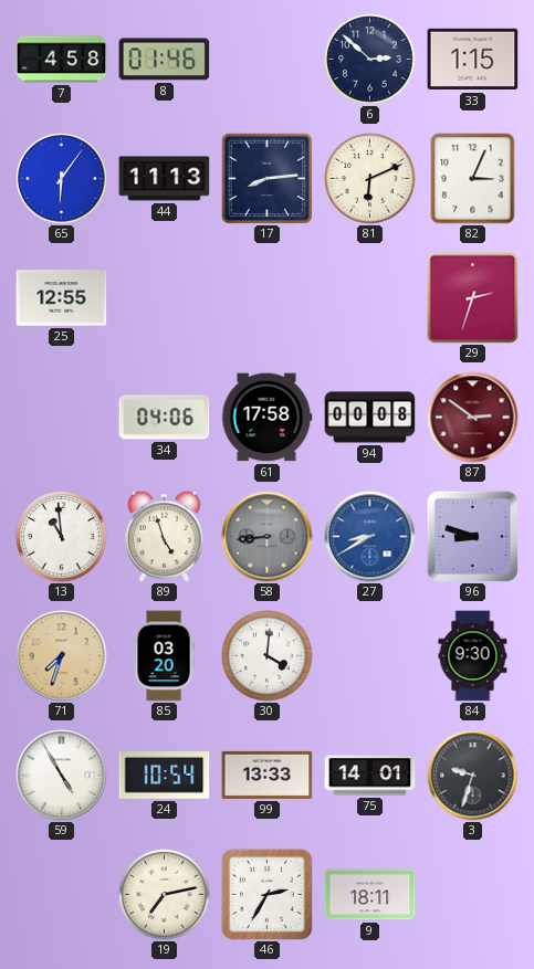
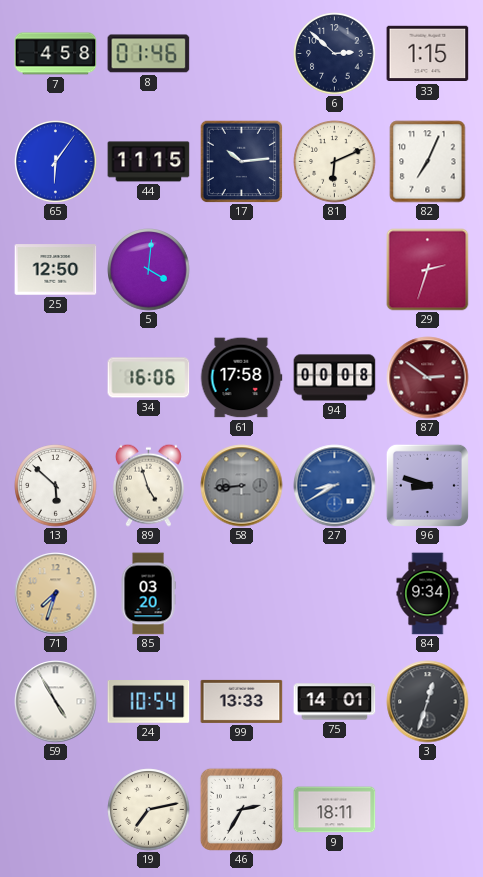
44: 11:13 -> 11:15 (149, 162)
17: 8:14 -> 10:14 (241, 161)
82: 3:04 -> 7:04 (428, 162)
25: 12:55 -> 12:50 (56, 270)
5: none -> 4:01 (149, 270)
34: 04:06 -> 16:06 (149, 378)
13: 10:59 -> 5:52 (56, 486)
30: 4:01 -> none (268, 656)
84: 9:30 -> 9:34 (428, 594)
3: 9:33 -> 12:33 (428, 702)
